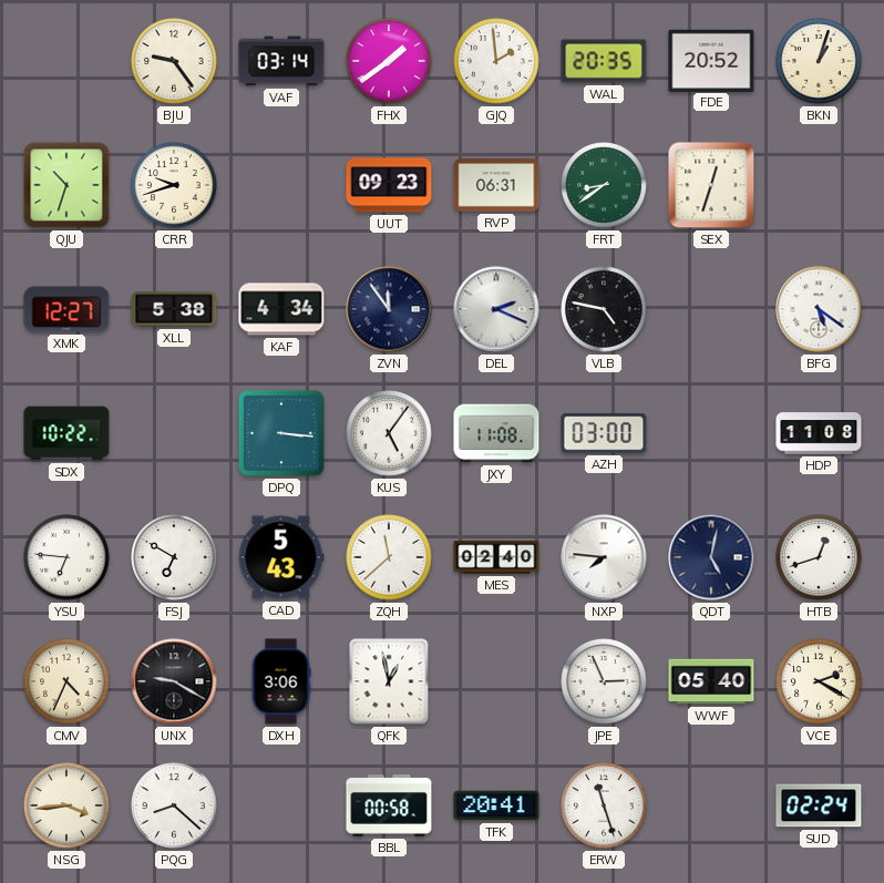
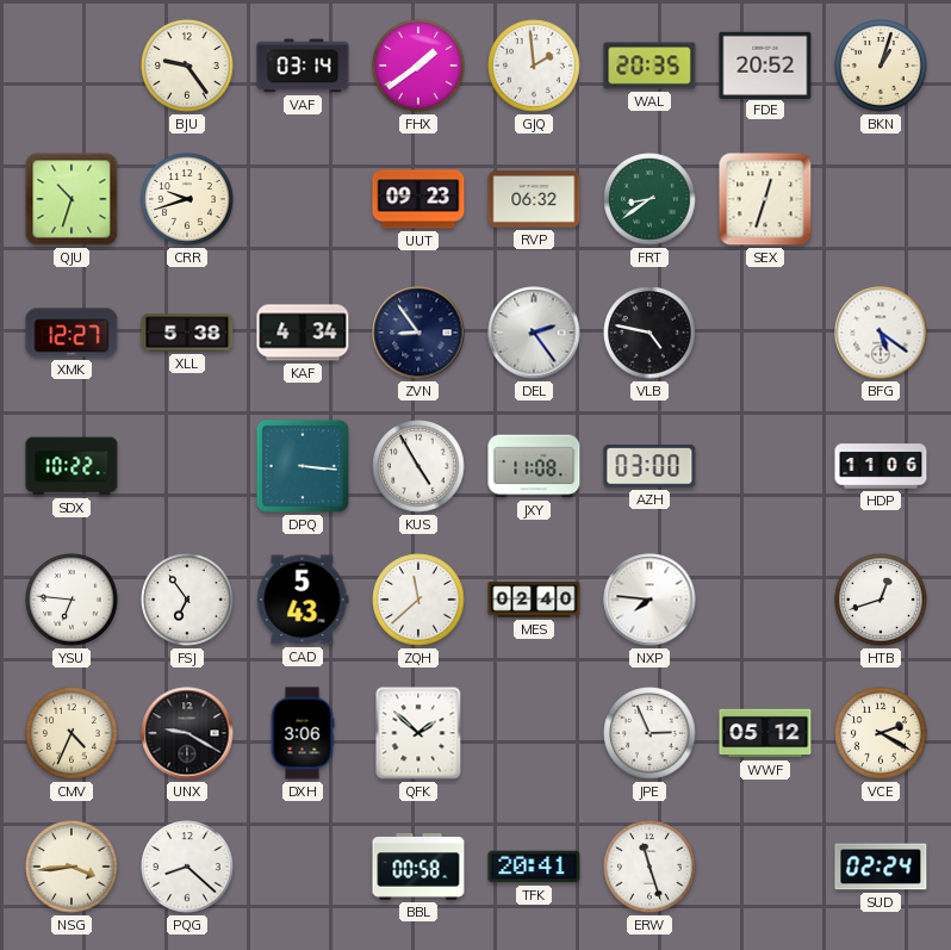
RVP: 06:31 -> 06:32 (534, 199)
ZVN: 11:54 -> 8:54 (418, 333)
DEL: 2:19 -> 2:24 (534, 333)
KUS: 5:06 -> 4:55 (418, 466)
HDP: 11:08 -> 11:06 (881, 466)
FSJ: 6:50 -> 6:54 (187, 600)
QDT: 5:02 -> none (711, 557)
QFK: 12:58 -> 1:52 (418, 733)
WWF: 05:40 -> 05:12 (765, 733)
